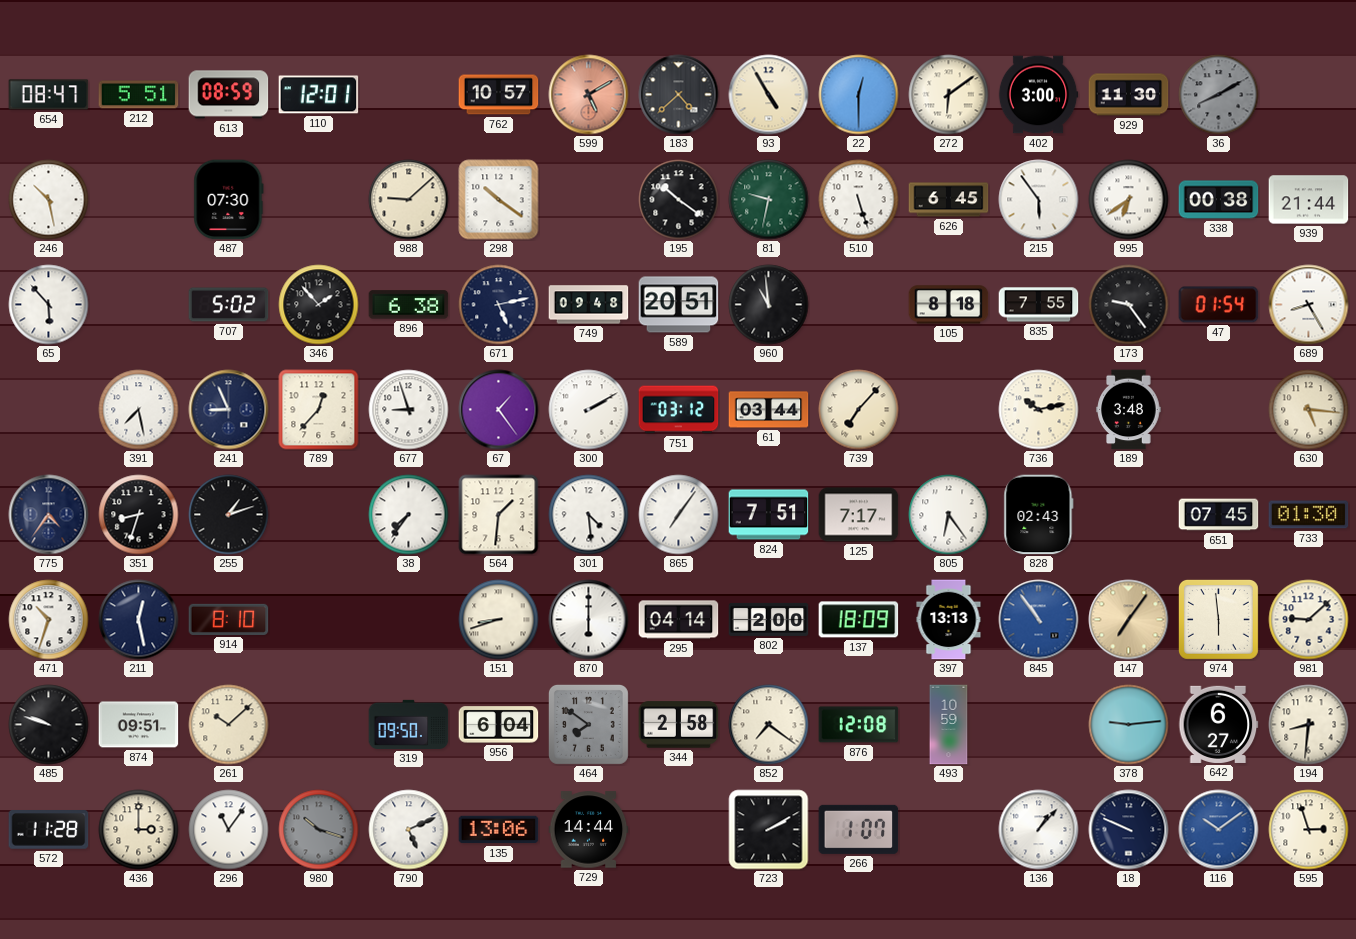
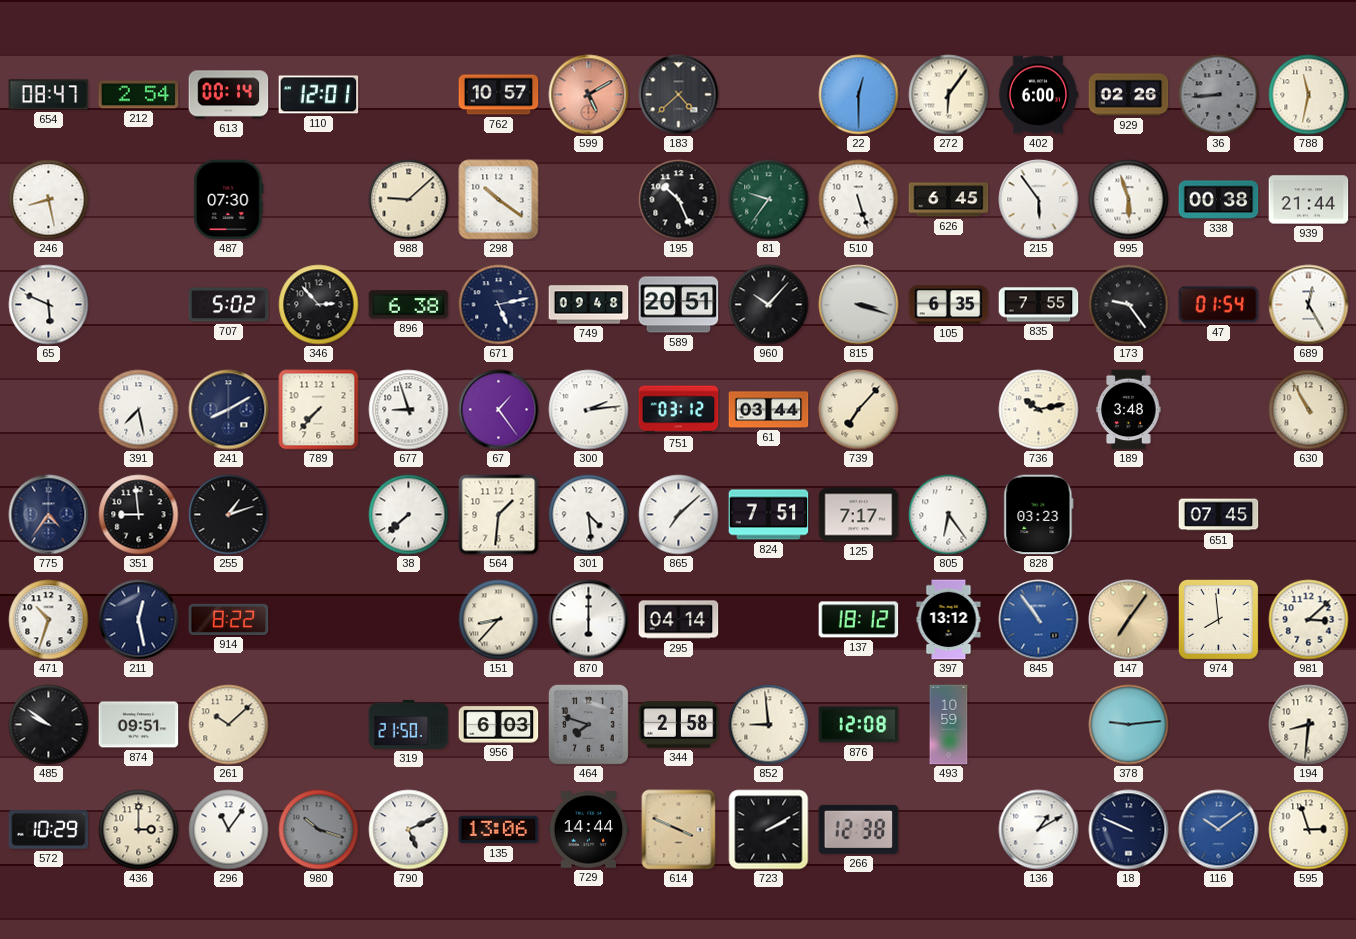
212: 5:51 -> 2:54 (139, 95)
613: 08:59 -> 00:14 (229, 95)
93: 4:55 -> none (769, 95)
272: 6:09 -> 6:06 (949, 95)
402: 3:00 -> 6:00 (1038, 95)
929: 11:30 -> 02:26 (1129, 95)
36: 8:10 -> 8:44 (1219, 95)
788: none -> 11:32 (1309, 95)
246: 10:28 -> 8:28 (49, 200)
195: 10:21 -> 10:26 (679, 200)
81: 9:32 -> 9:36 (769, 200)
995: 6:39 -> 5:57 (1129, 200)
65: 5:53 -> 5:49 (49, 305)
346: 1:53 -> 2:53 (319, 305)
960: 10:59 -> 10:07 (769, 305)
815: none -> 3:18 (859, 305)
105: 8:18 -> 6:35 (949, 305)
689: 8:25 -> 12:25 (1309, 305)
241: 8:56 -> 8:10 (229, 410)
789: 12:37 -> 7:37 (319, 410)
300: 2:10 -> 2:14 (589, 410)
630: 5:16 -> 10:55 (1309, 410)
351: 8:33 -> 8:59 (139, 515)
38: 7:36 -> 7:38 (409, 515)
865: 7:06 -> 7:08 (679, 515)
828: 02:43 -> 03:23 (1039, 515)
733: 01:30 -> none (1309, 515)
914: 8:10 -> 8:22 (229, 619)
151: 8:42 -> 8:37 (499, 620)
802: 2:00 -> none (769, 619)
137: 18:09 -> 18:12 (859, 620)
397: 13:13 -> 13:12 (949, 620)
974: 5:59 -> 7:59 (1218, 619)
981: 9:08 -> 3:08 (1309, 620)
485: 9:48 -> 9:51 (49, 725)
319: 09:50 -> 21:50 (409, 724)
956: 6:04 -> 6:03 (499, 725)
464: 7:51 -> 7:48 (588, 724)
852: 7:21 -> 8:59 (769, 725)
642: 6:27 -> none (1219, 724)
572: 11:28 -> 10:29 (49, 830)
614: none -> 3:49 (679, 830)
266: 1:07 -> 12:38 (859, 829)
136: 1:07 -> 1:10 (1039, 830)
